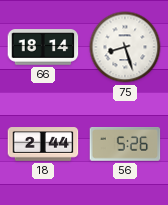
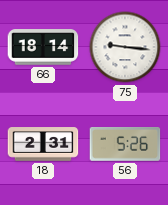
75: 8:27 -> 9:16 (125, 47)
18: 2:44 -> 2:31 (43, 144)
